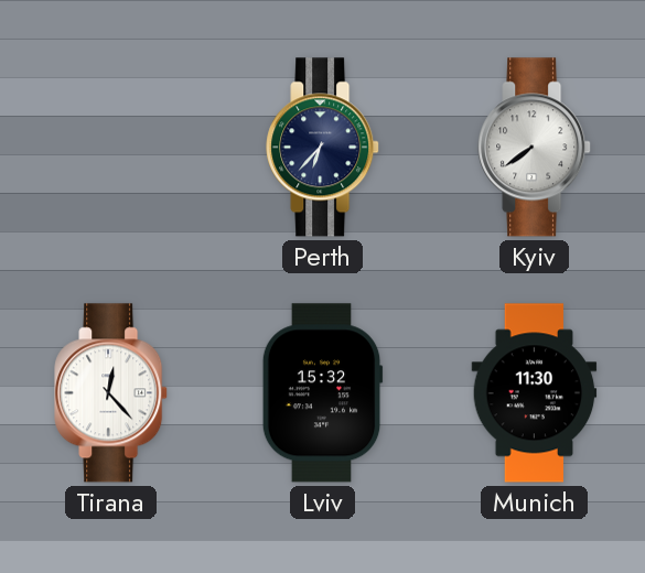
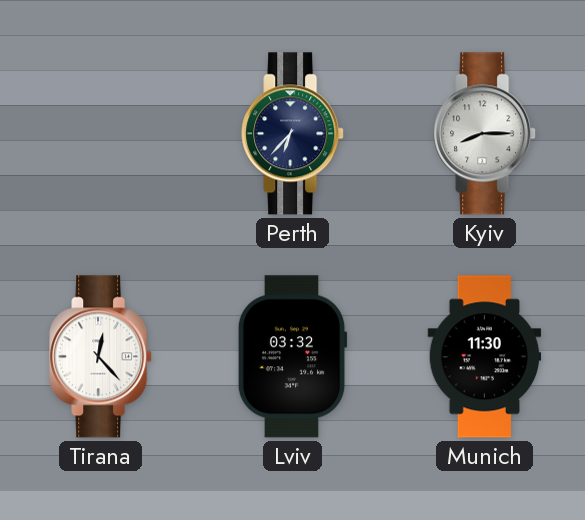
Kyiv: 7:39 -> 8:15 (485, 134)
Lviv: 15:32 -> 03:32 (292, 357)
